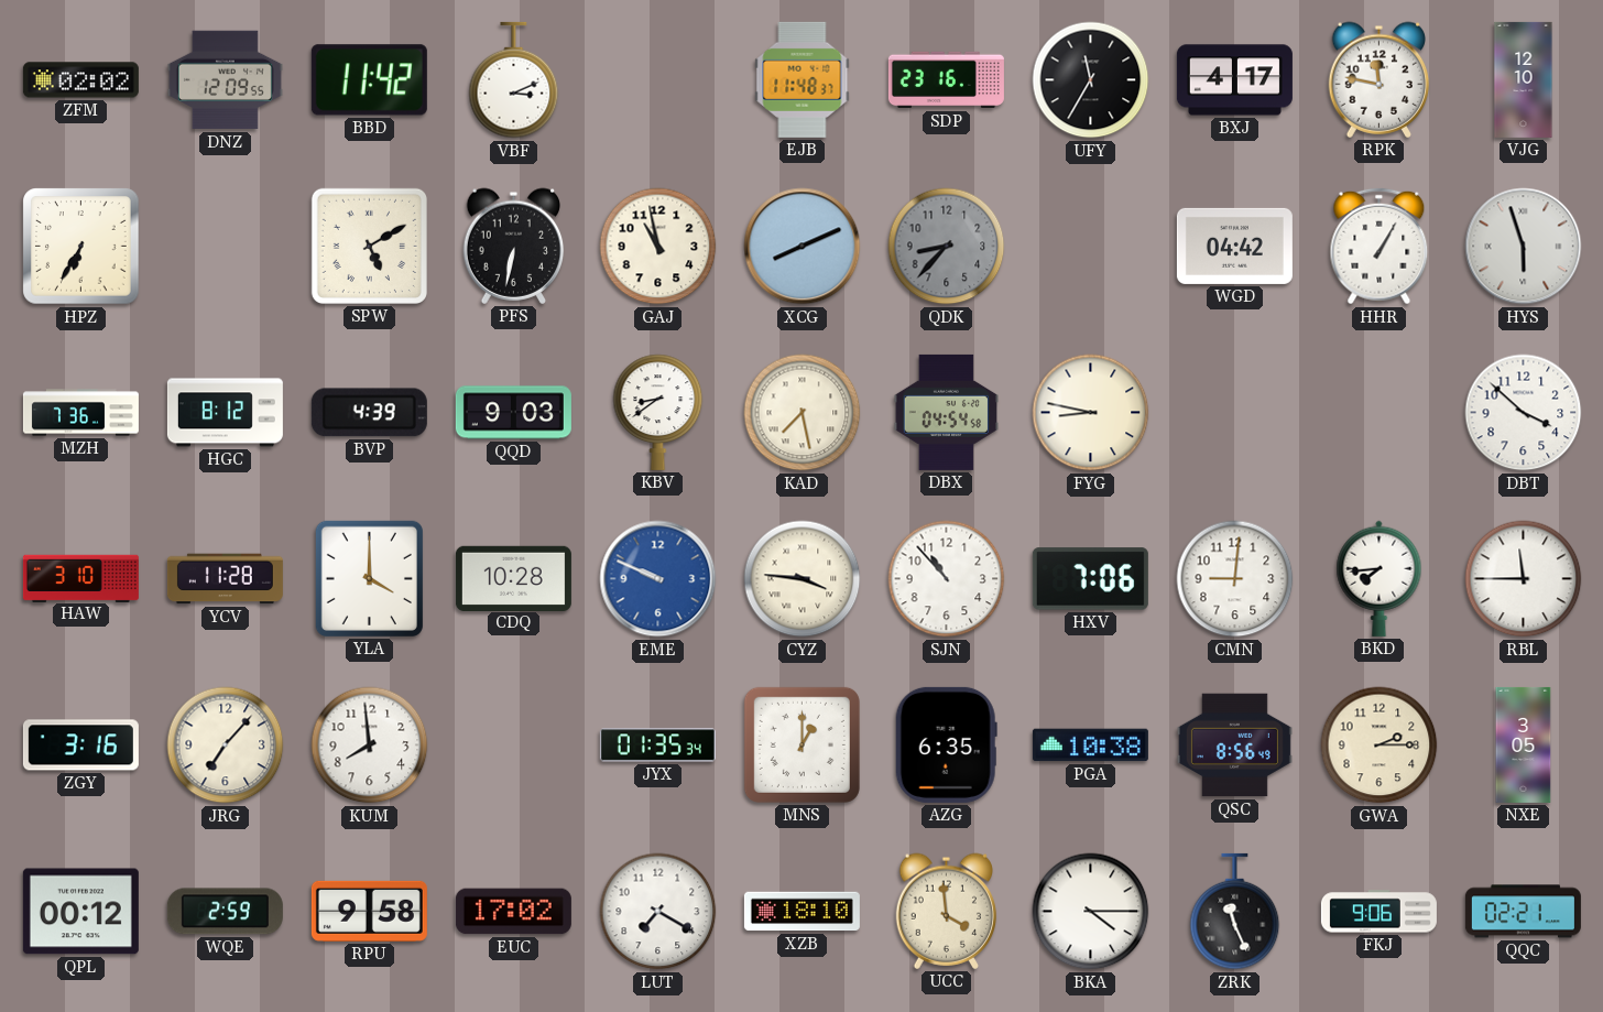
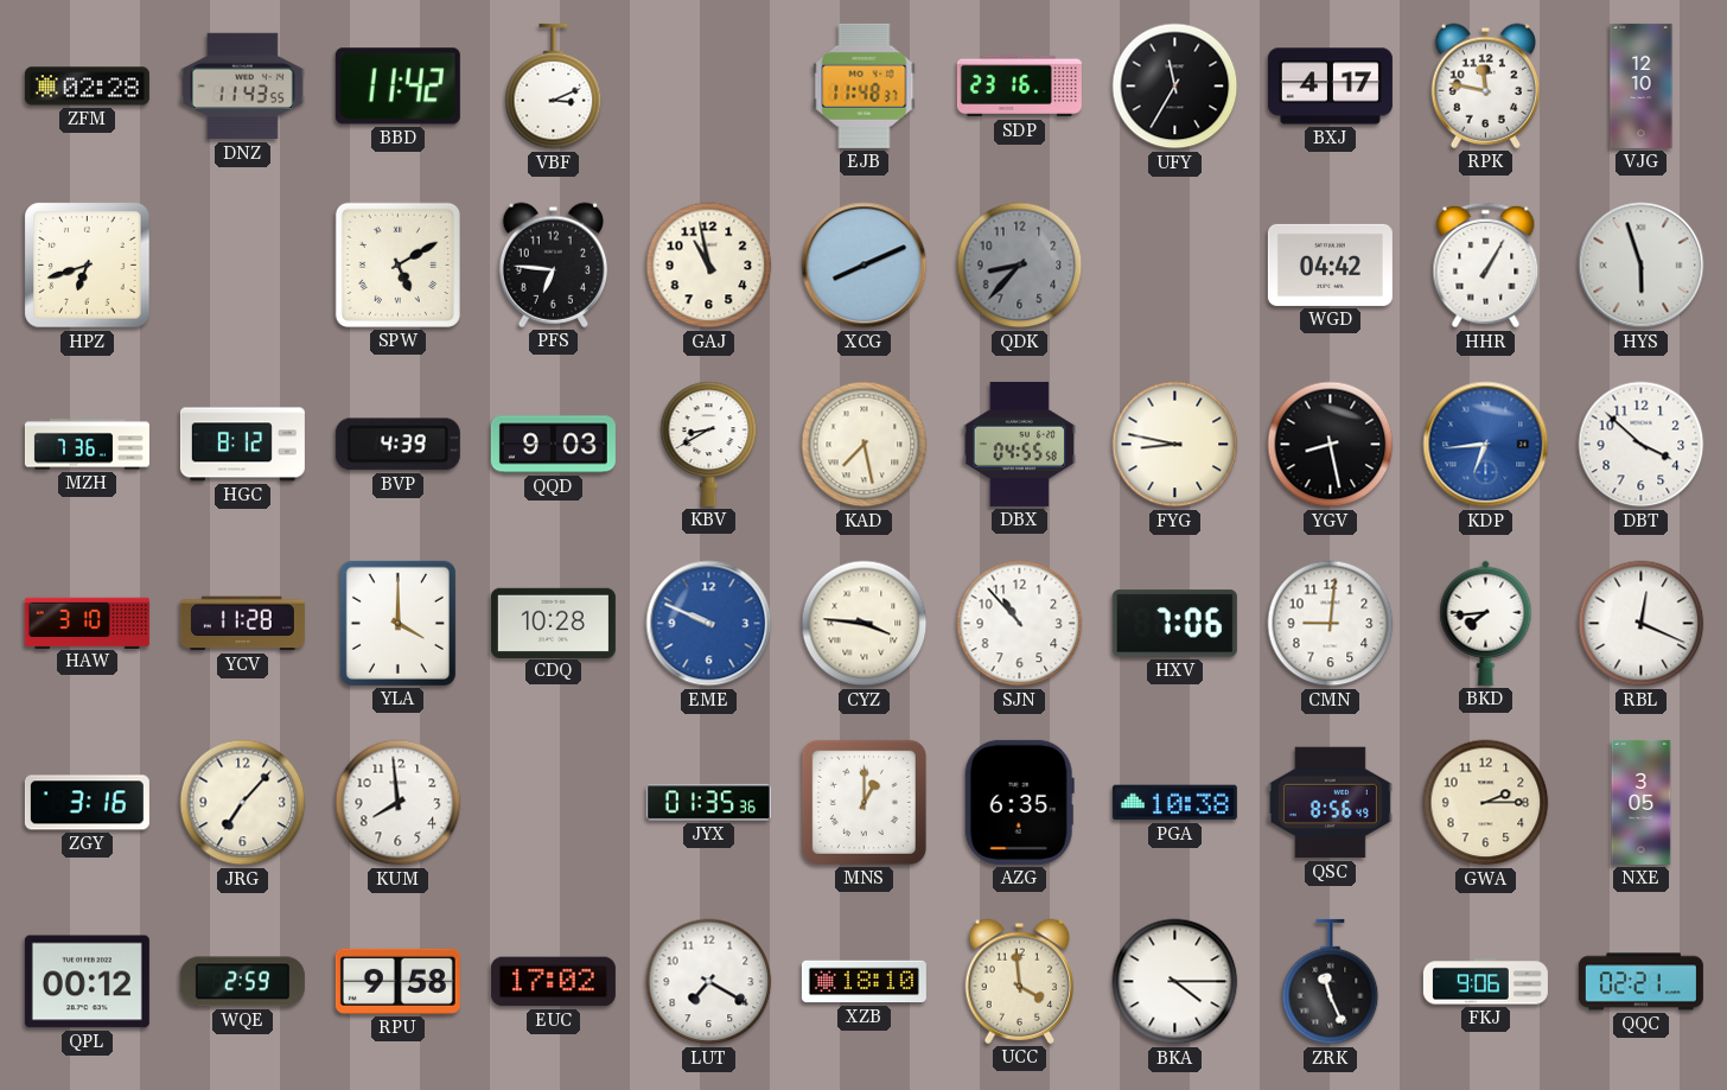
ZFM: 02:02 -> 02:28 (87, 87)
DNZ: 12:09 -> 11:43 (242, 87)
HPZ: 6:35 -> 6:42 (88, 266)
PFS: 6:32 -> 6:46 (554, 264)
KBV: 8:39 -> 8:40 (709, 444)
DBX: 04:54 -> 04:55 (1019, 444)
YGV: none -> 8:28 (1331, 445)
KDP: none -> 6:44 (1486, 445)
RBL: 11:45 -> 12:19 (1642, 624)
JYX: 01:35:34 -> 01:35:36 (708, 803)
